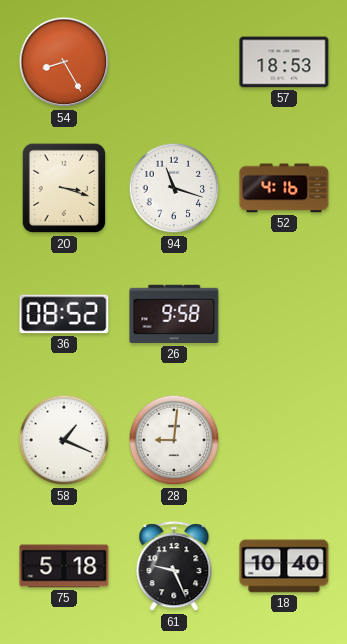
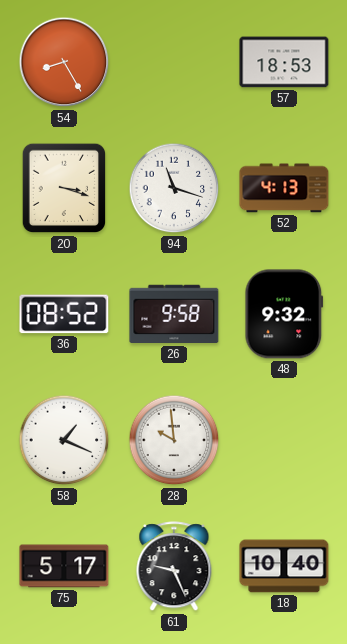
52: 4:16 -> 4:13 (284, 188)
48: none -> 9:32 (284, 314)
28: 9:01 -> 9:59 (174, 440)
75: 5:18 -> 5:17 (64, 566)
